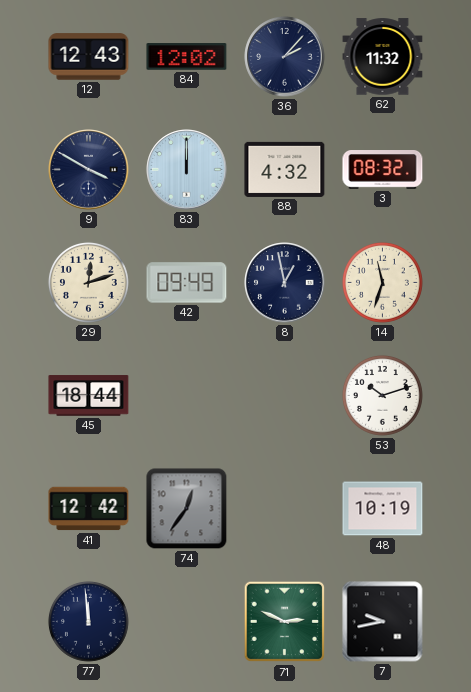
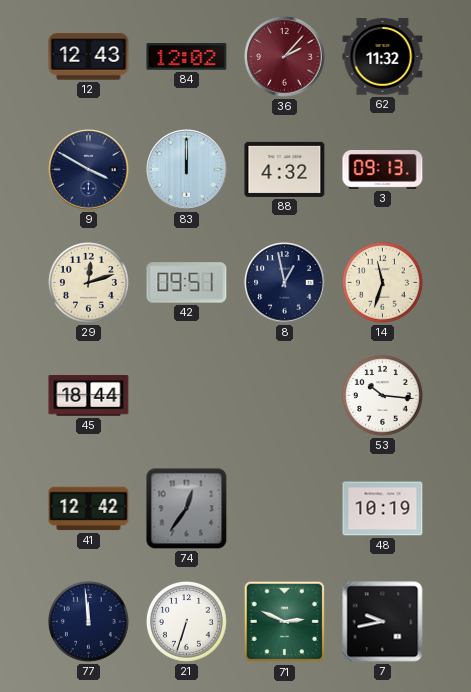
36 dial: navy -> burgundy (285, 57)
3: 08:32 -> 09:13 (383, 170)
42: 09:49 -> 09:51 (187, 283)
53: 10:12 -> 10:16 (383, 396)
21: none -> 6:33 (187, 622)
